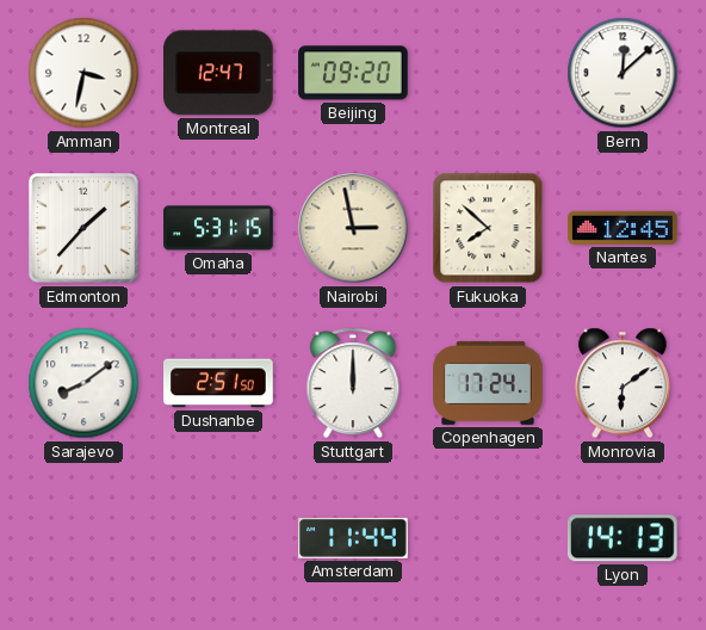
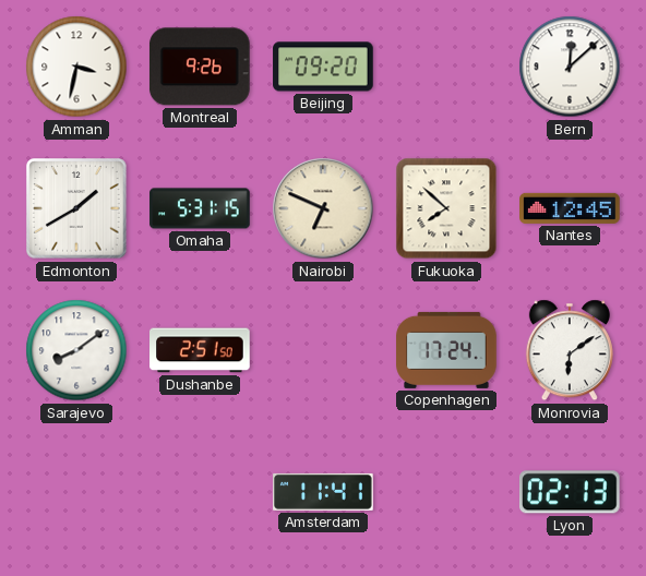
Montreal: 12:47 -> 9:26 (200, 67)
Edmonton: 1:37 -> 1:40 (76, 208)
Nairobi: 2:58 -> 6:49 (323, 208)
Stuttgart: 12:00 -> none (353, 383)
Amsterdam: 11:44 -> 11:41 (323, 492)
Lyon: 14:13 -> 02:13 (570, 492)
